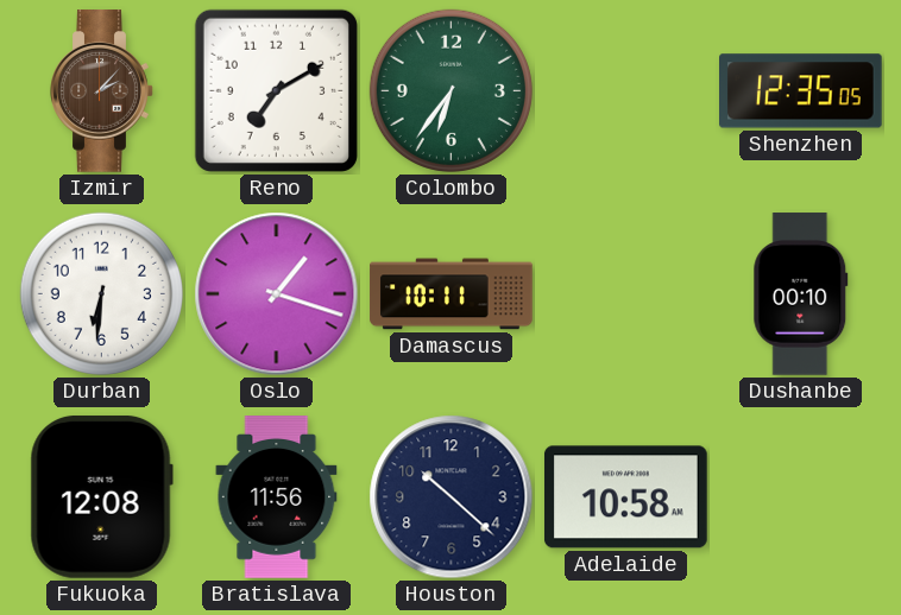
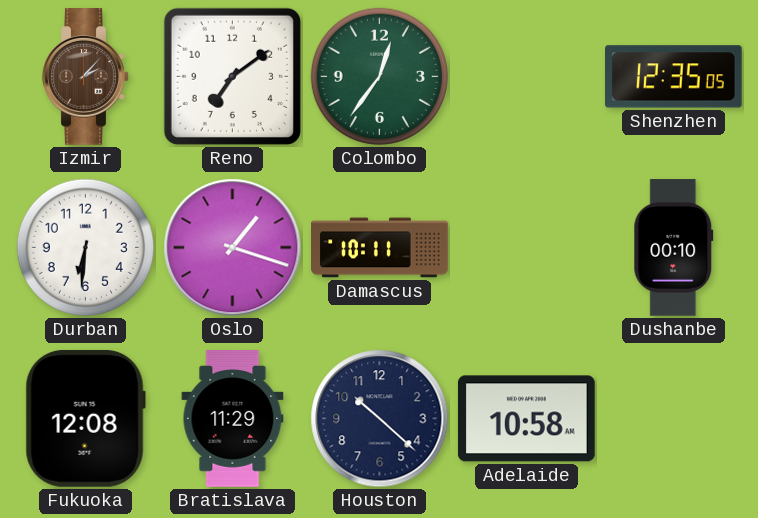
Reno: 7:10 -> 7:09 (232, 76)
Colombo: 6:36 -> 12:36 (379, 76)
Bratislava: 11:56 -> 11:29 (233, 419)
